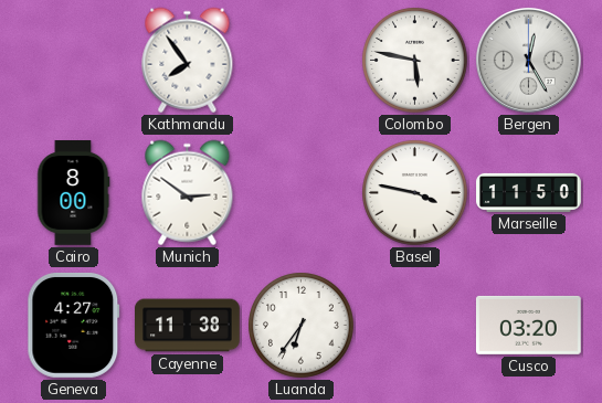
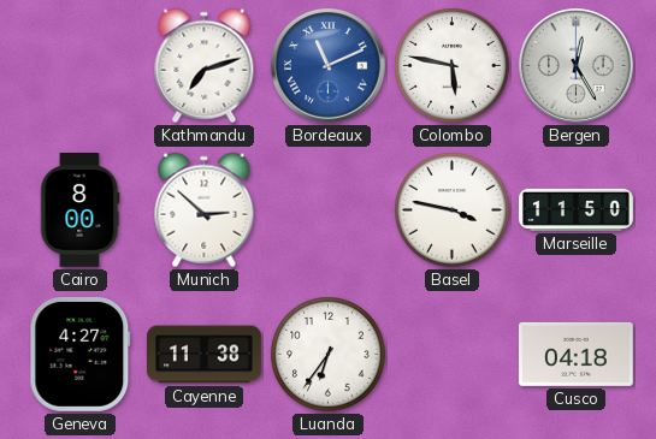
Kathmandu: 7:54 -> 7:12 (205, 66)
Bordeaux: none -> 11:11 (327, 65)
Munich: 2:51 -> 2:52 (205, 210)
Cusco: 03:20 -> 04:18 (575, 354)
